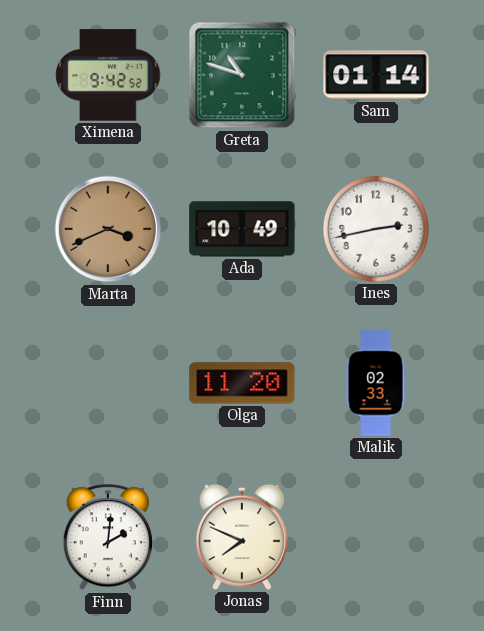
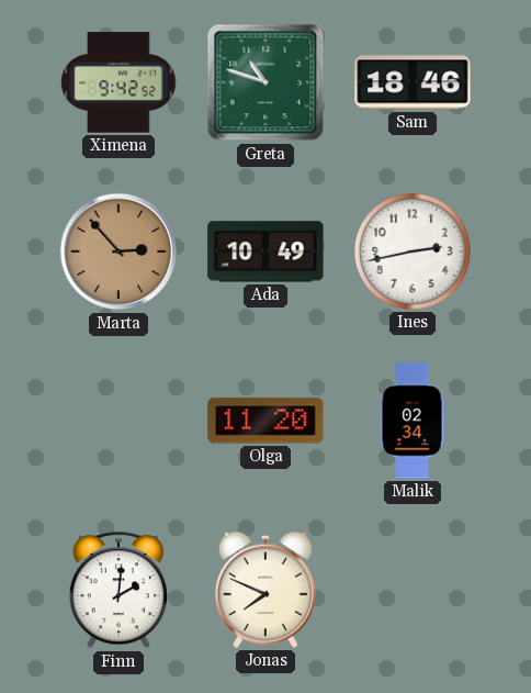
Sam: 01:14 -> 18:46 (413, 82)
Marta: 3:41 -> 2:53 (118, 252)
Malik: 02:33 -> 02:34 (413, 421)
